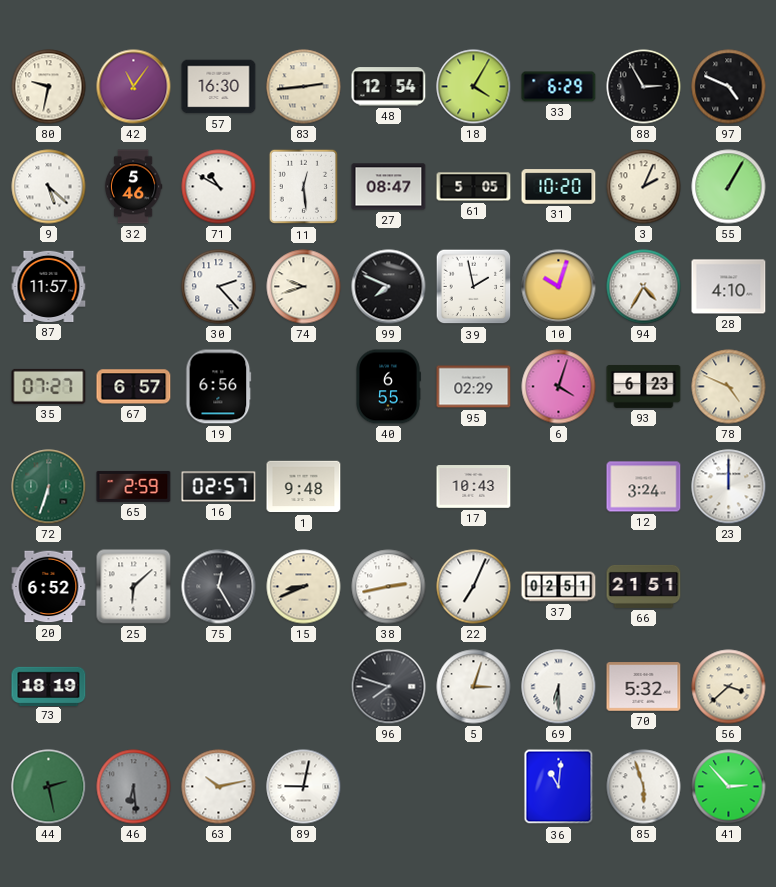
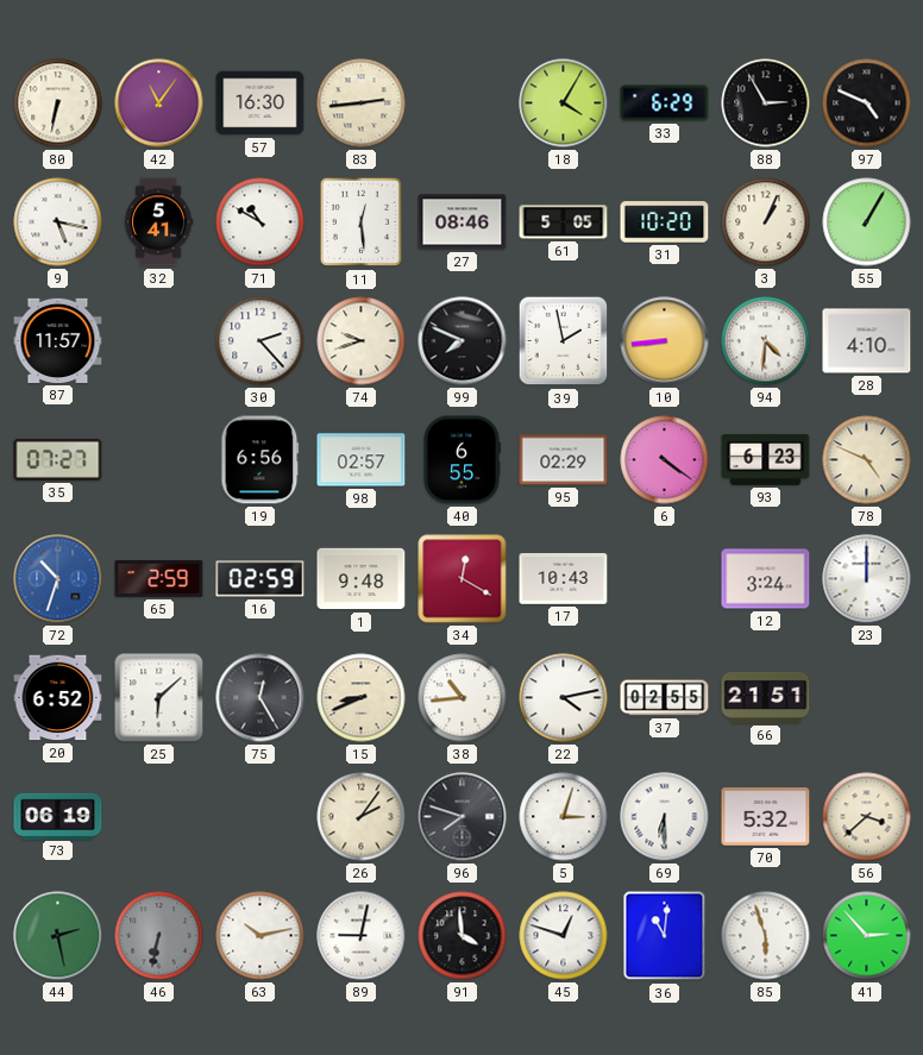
80: 9:32 -> 6:32 (58, 103)
48: 12:54 -> none (389, 87)
9: 5:22 -> 5:17 (58, 222)
32: 5:46 -> 5:41 (158, 222)
27: 08:47 -> 08:46 (463, 222)
3: 2:04 -> 1:04 (766, 222)
10: 10:03 -> 8:44 (665, 341)
94: 4:35 -> 4:31 (766, 341)
67: 6:57 -> none (134, 387)
98: none -> 02:57 (362, 460)
6: 4:03 -> 4:21 (665, 460)
72: 6:33 -> 10:33 (58, 579)
72 dial: green -> blue (58, 579)
16: 02:57 -> 02:59 (260, 579)
34: none -> 12:20 (463, 579)
38: 2:43 -> 10:44 (463, 698)
22: 7:04 -> 4:13 (564, 698)
37: 02:51 -> 02:55 (665, 698)
73: 18:19 -> 06:19 (58, 816)
26: none -> 2:06 (362, 817)
46: 6:29 -> 6:32 (159, 936)
91: none -> 3:59 (463, 936)
45: none -> 12:48 (564, 936)
